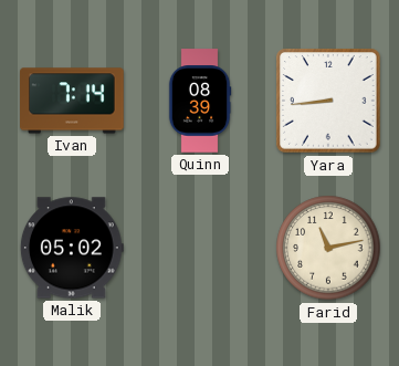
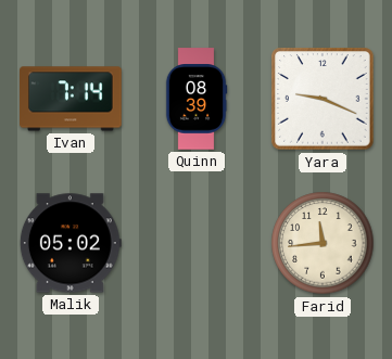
Yara: 8:44 -> 9:19 (323, 99)
Farid: 11:13 -> 11:44 (323, 243)
